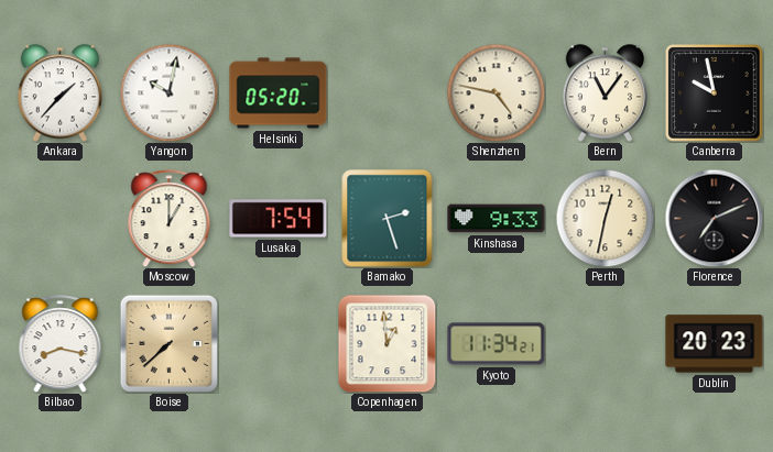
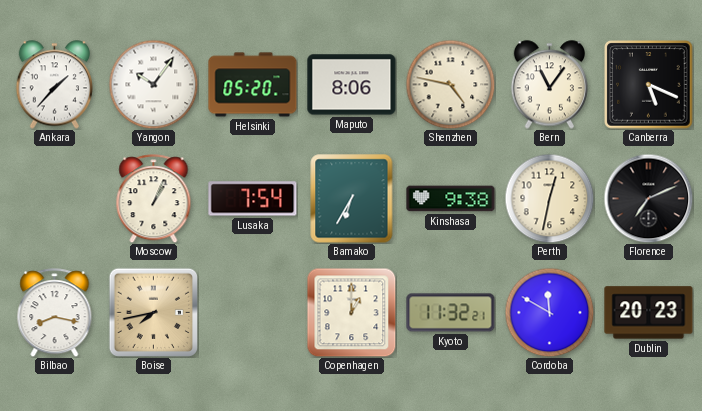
Yangon: 10:02 -> 10:06 (153, 84)
Maputo: none -> 8:06 (352, 85)
Canberra: 9:58 -> 5:19 (649, 85)
Moscow: 1:00 -> 1:04 (154, 199)
Bamako: 2:27 -> 6:35 (352, 199)
Kinshasa: 9:33 -> 9:38 (451, 199)
Boise: 7:38 -> 7:43 (153, 312)
Copenhagen: 12:59 -> 1:00 (351, 312)
Kyoto: 11:34 -> 11:32 (451, 313)
Cordoba: none -> 11:50 (549, 312)
